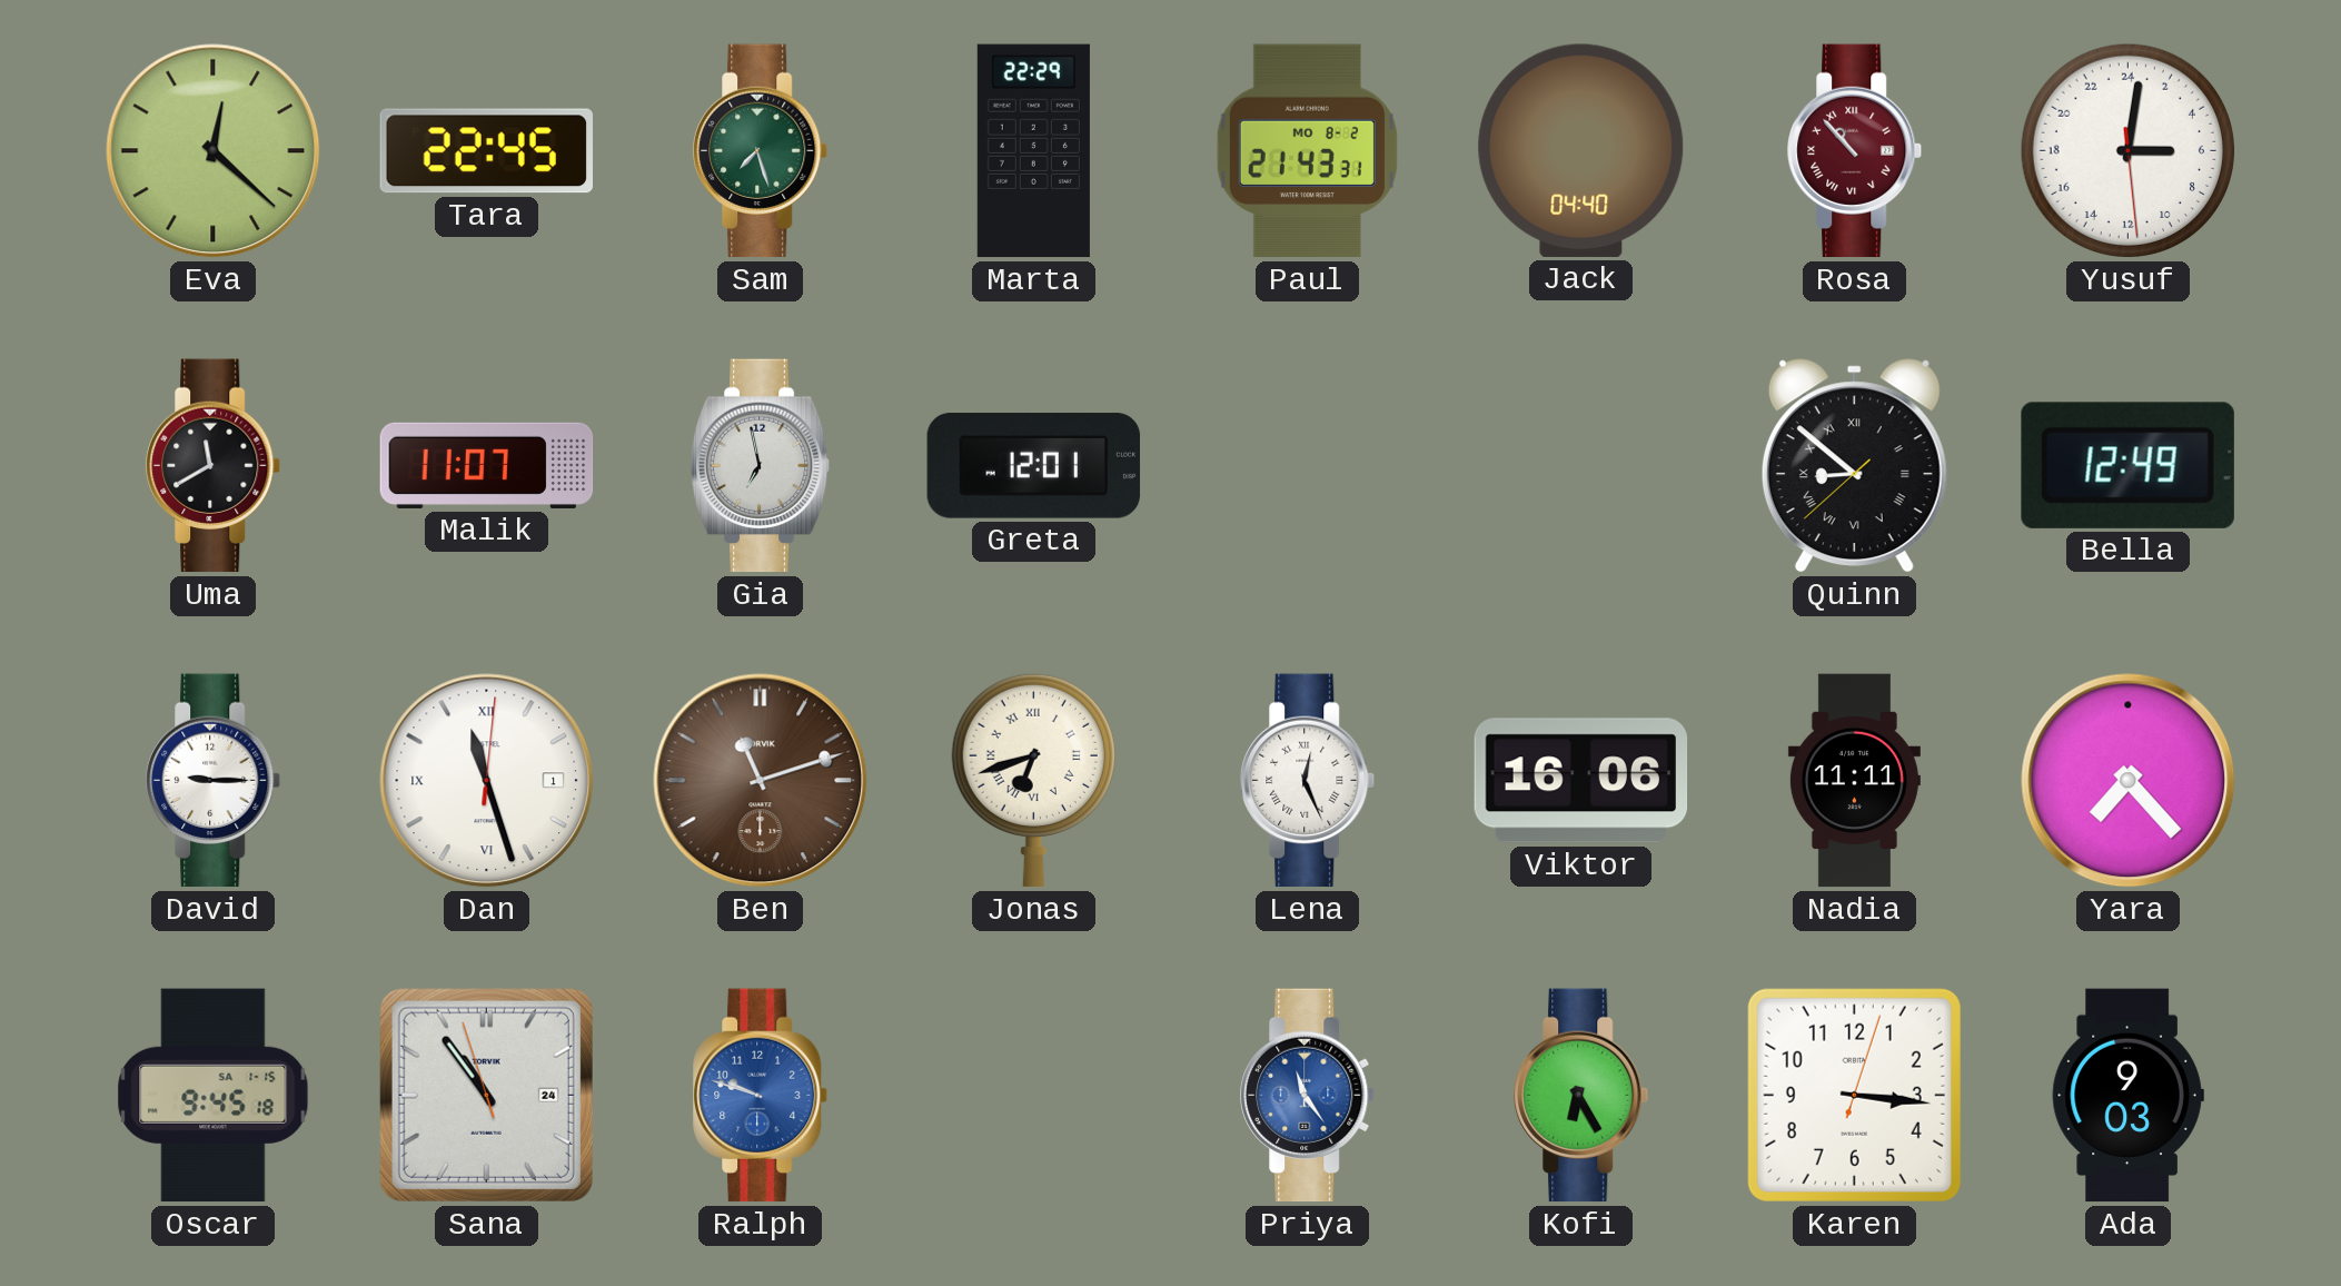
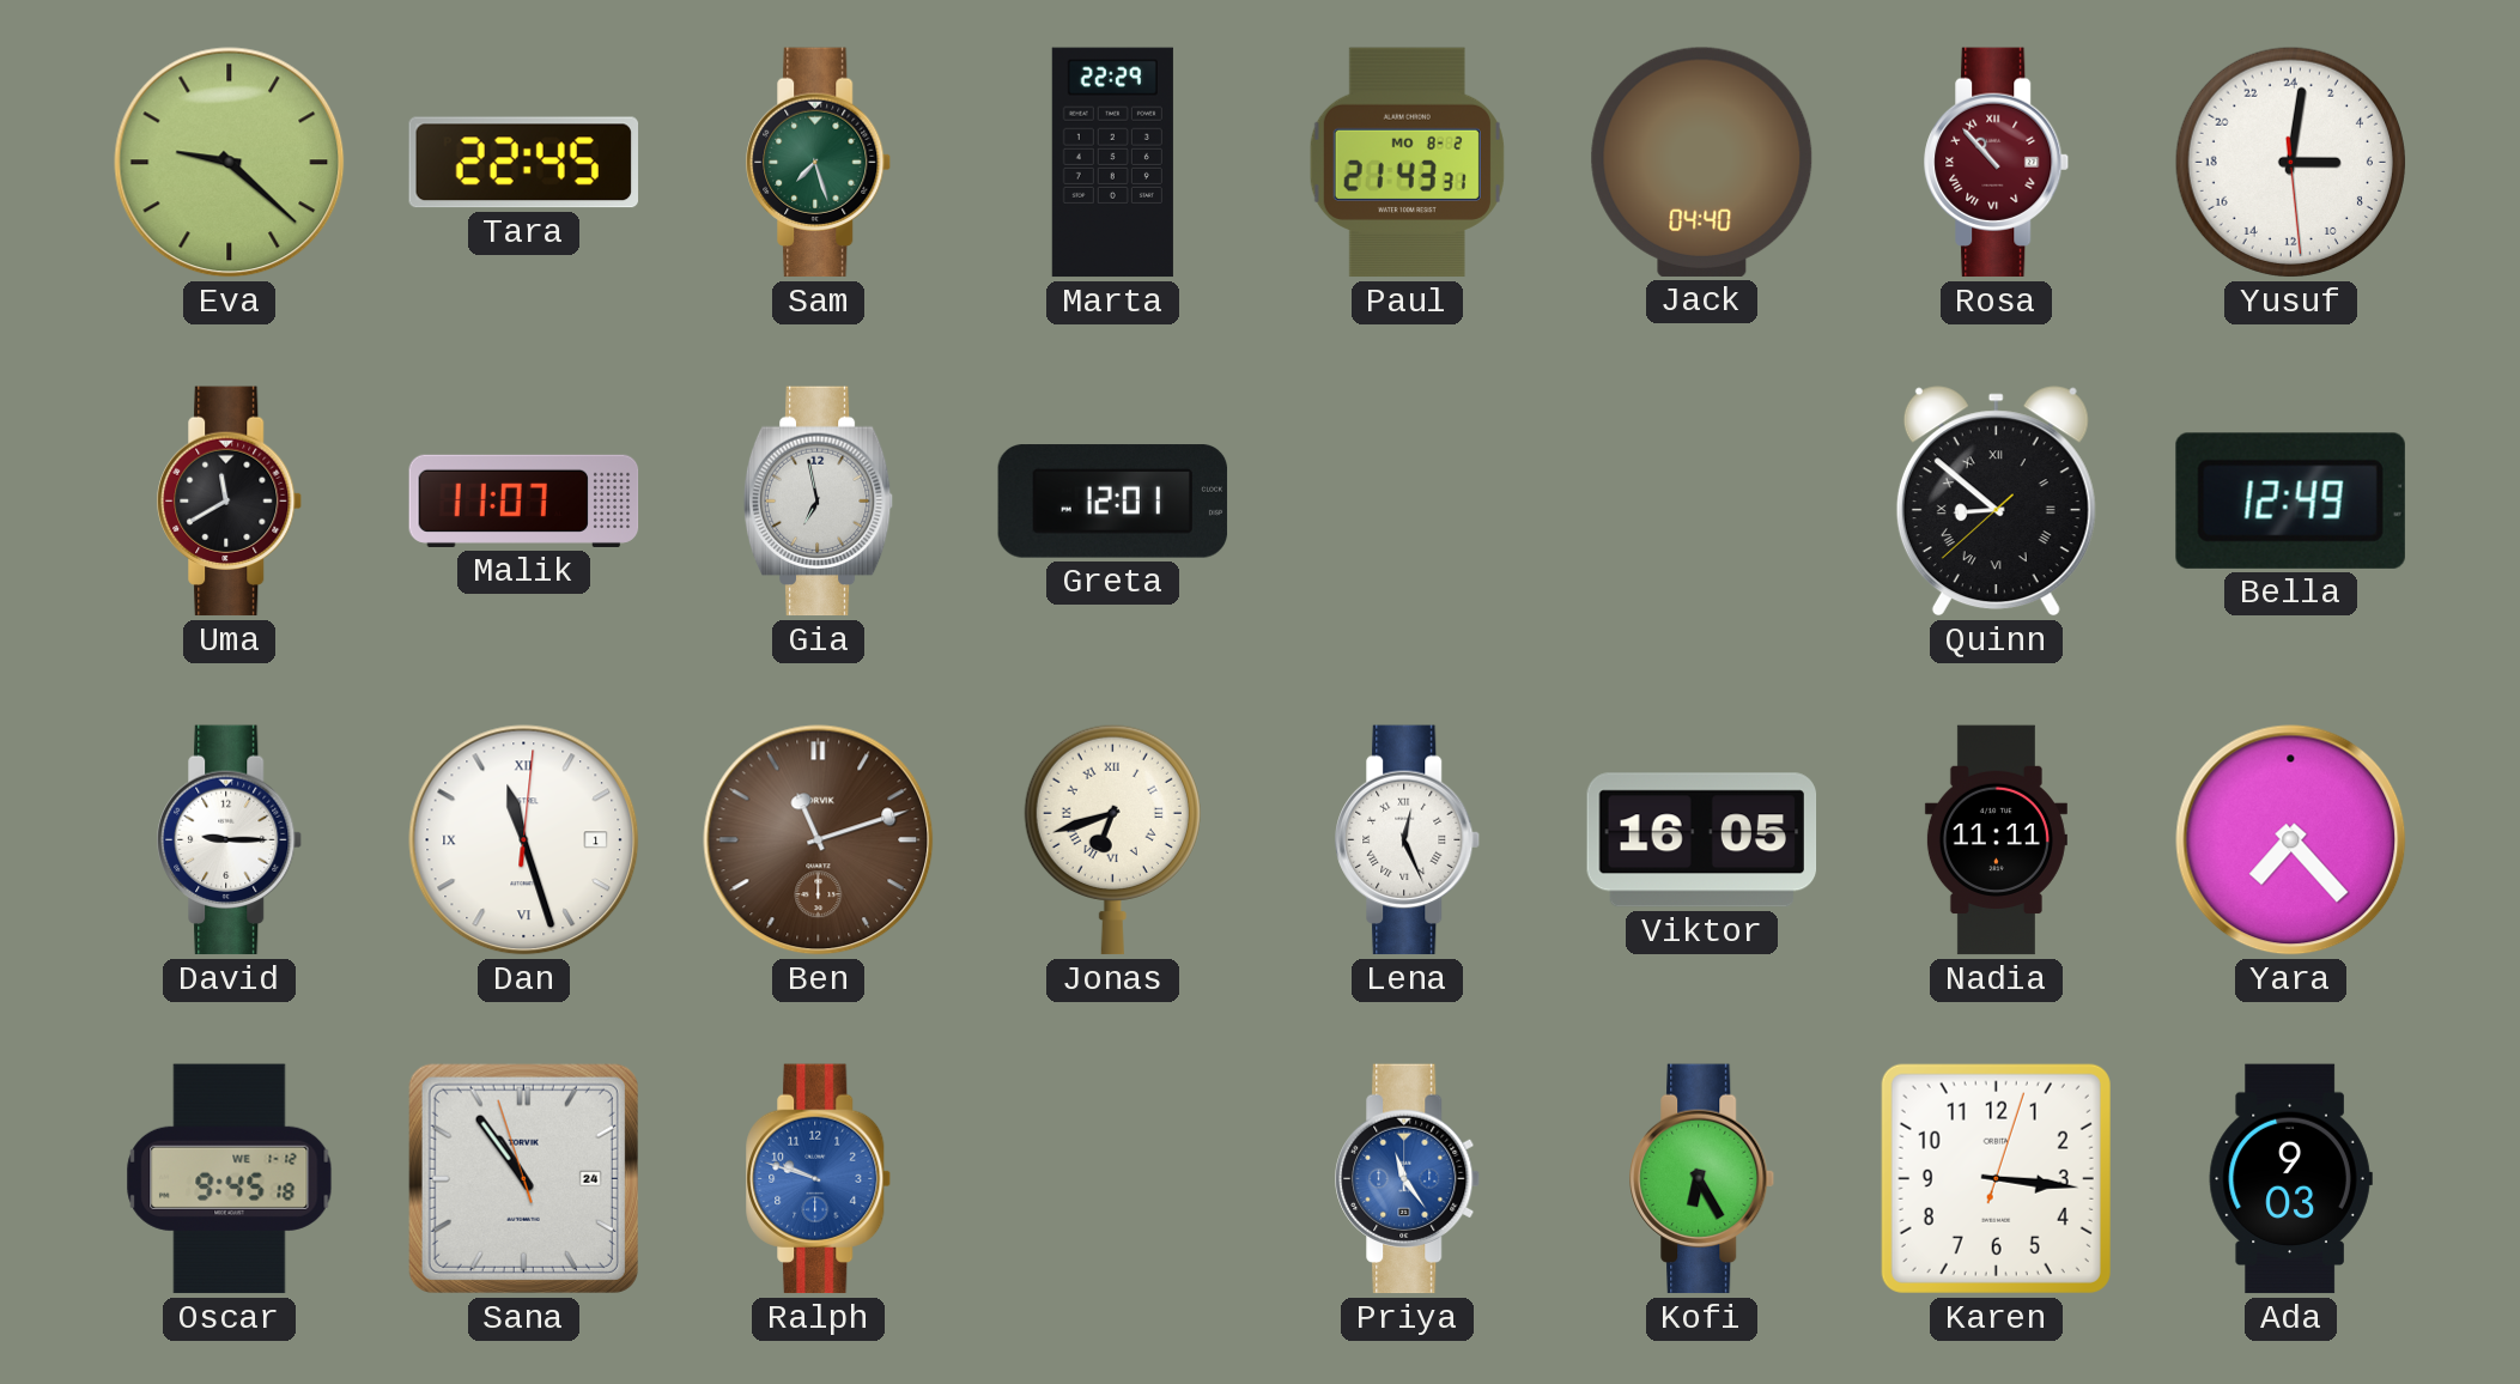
Eva: 12:22 -> 9:22 (230, 163)
Viktor: 16:06 -> 16:05 (1702, 840)
Oscar date: SA 1-15 -> WE 1-12 (230, 1179)
